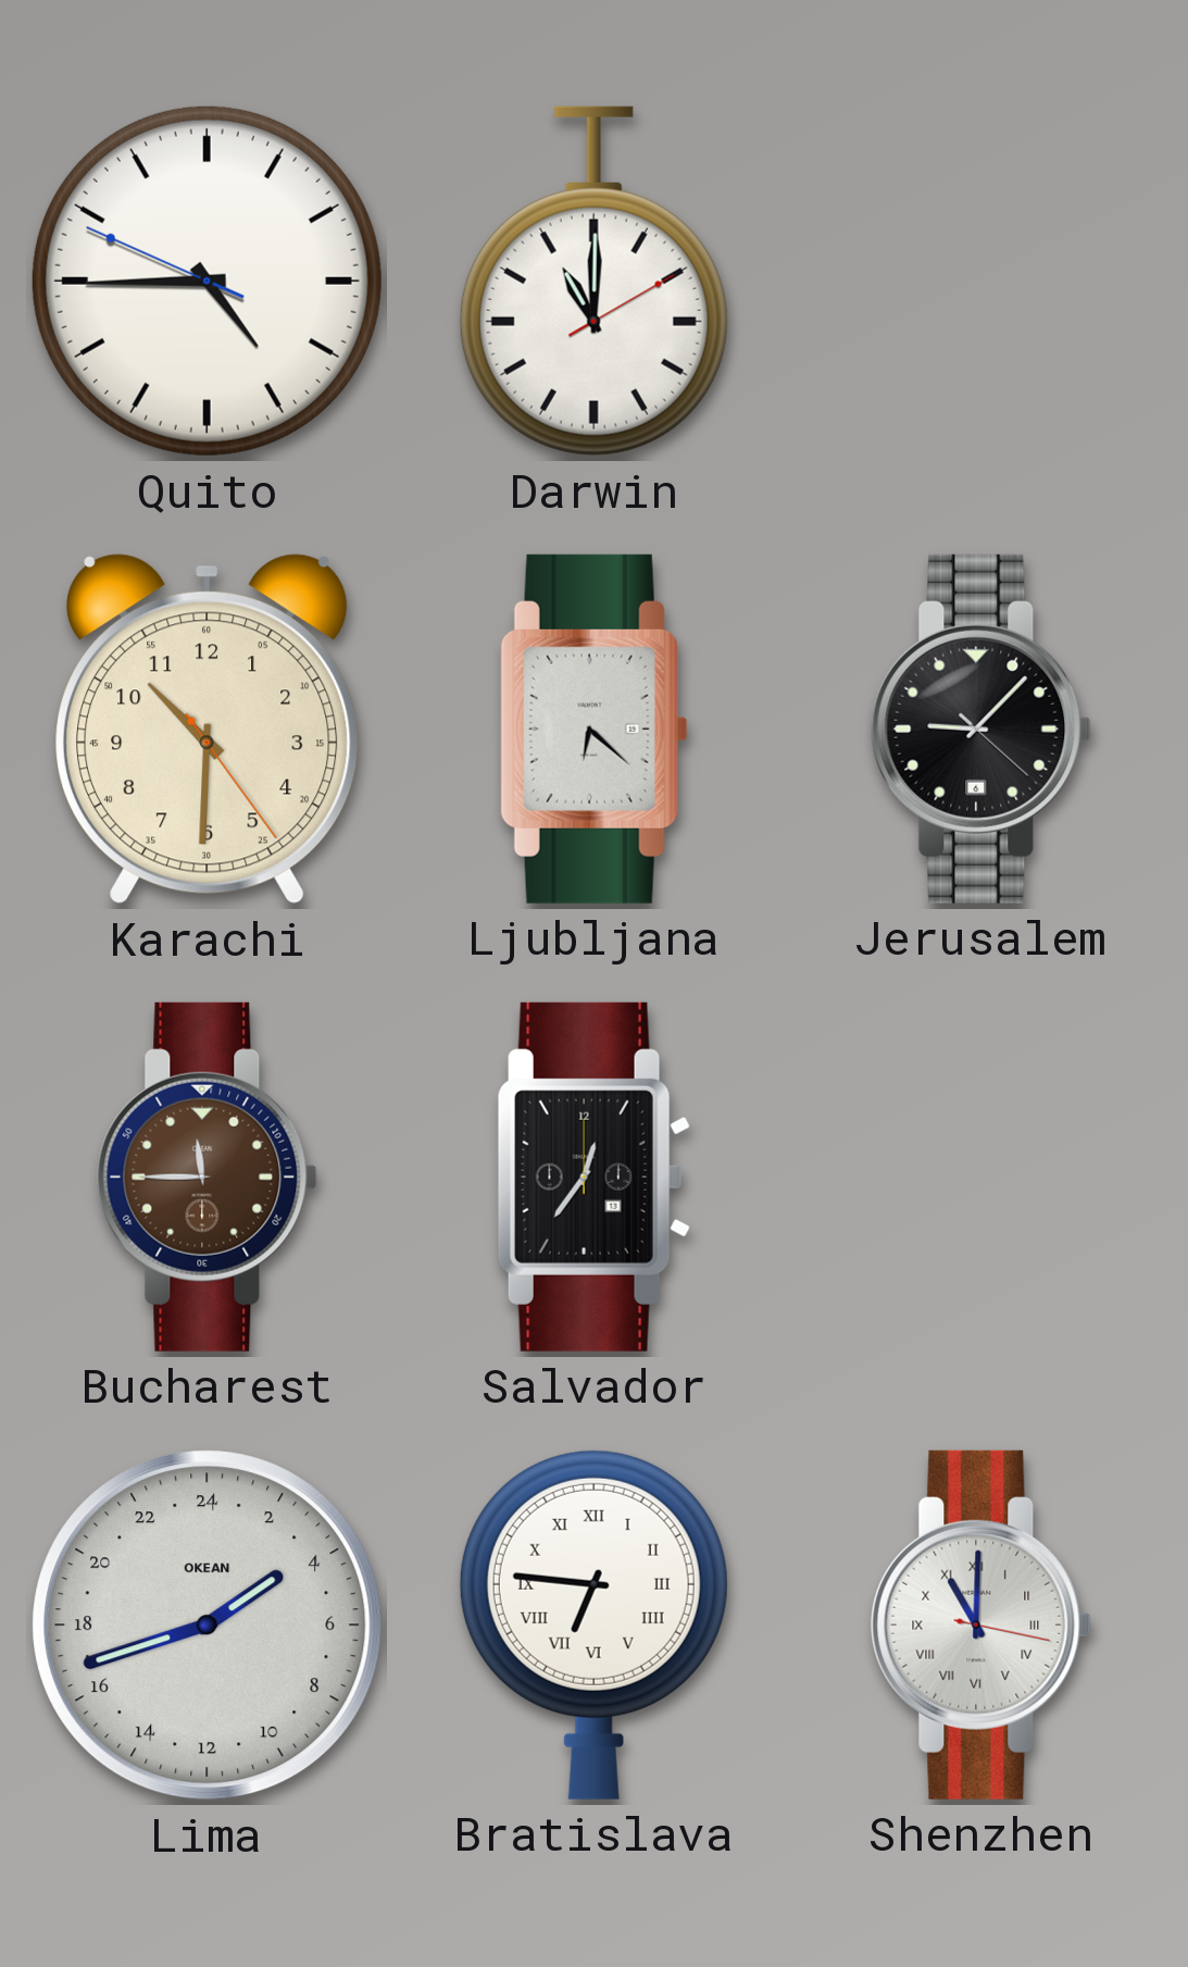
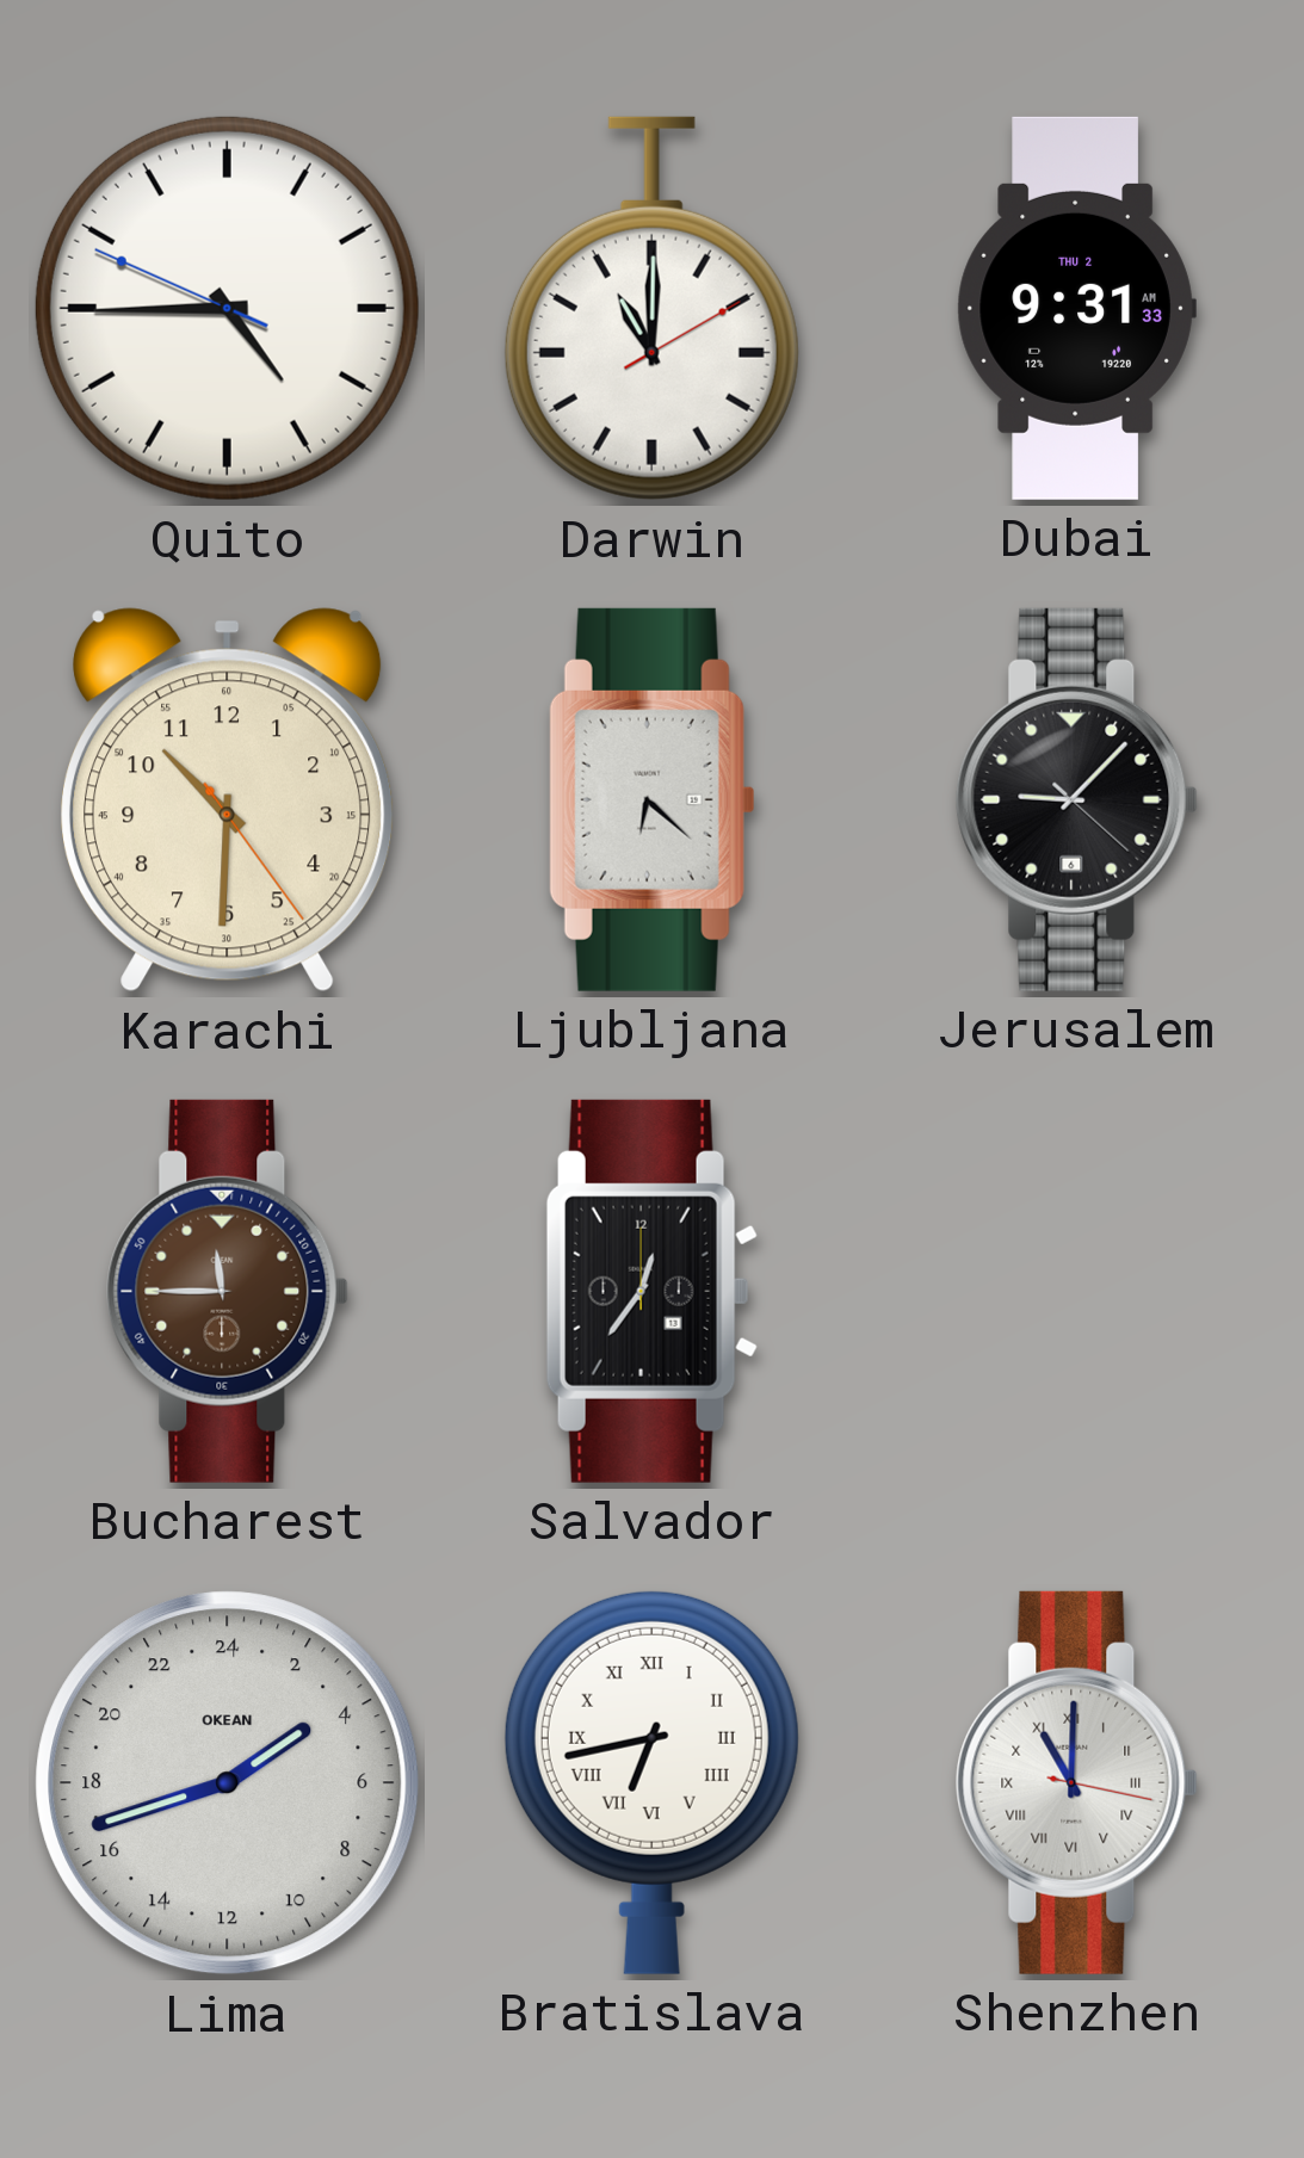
Dubai: none -> 9:31 (1076, 308)
Bratislava: 6:46 -> 6:43 (651, 1782)
